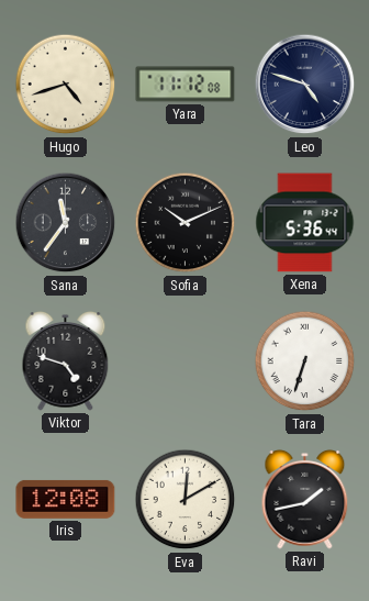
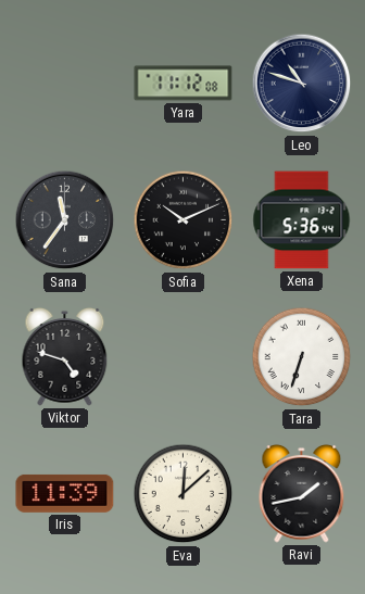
Hugo: 4:42 -> none (66, 85)
Leo: 4:48 -> 10:48 (302, 84)
Iris: 12:08 -> 11:39 (65, 493)
Eva: 12:10 -> 12:08 (184, 494)
